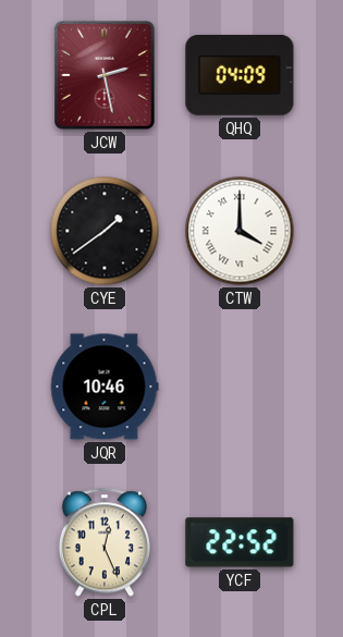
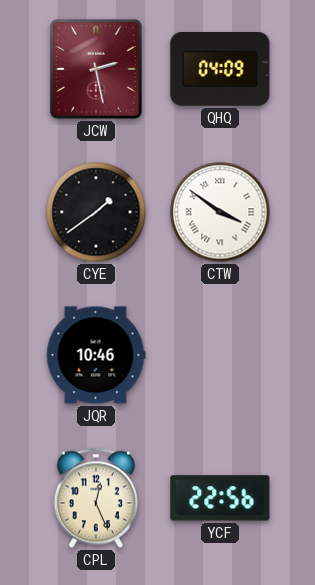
CTW: 4:00 -> 3:51 (220, 212)
YCF: 22:52 -> 22:56 (220, 498)
